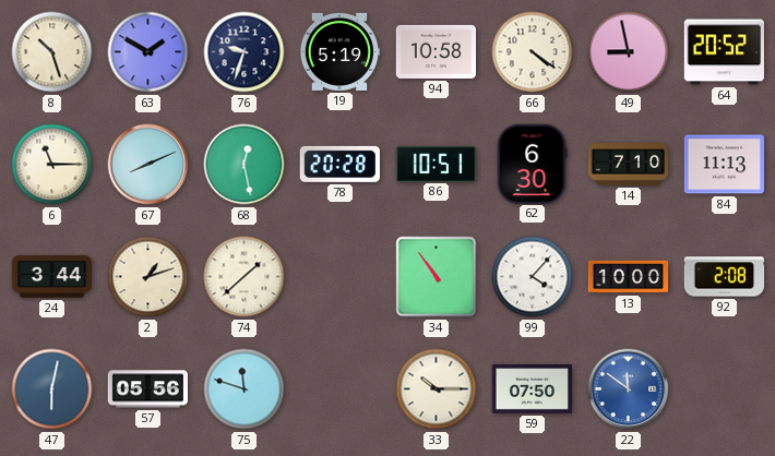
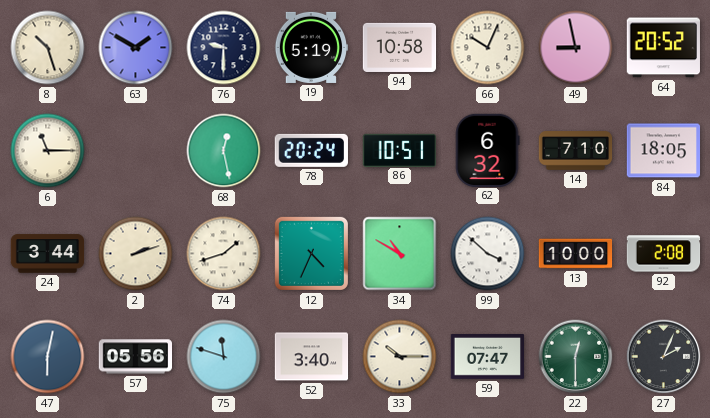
76: 9:33 -> 9:30 (224, 48)
66: 4:21 -> 10:04 (488, 48)
67: 8:11 -> none (148, 165)
78: 20:28 -> 20:24 (311, 150)
62: 6:30 -> 6:32 (487, 150)
84: 11:13 -> 18:05 (664, 151)
2: 1:12 -> 2:12 (136, 254)
74: 1:38 -> 1:42 (224, 254)
12: none -> 4:34 (311, 253)
34: 10:54 -> 10:50 (400, 254)
99: 4:07 -> 3:52 (488, 254)
52: none -> 3:40 (312, 357)
59: 07:50 -> 07:47 (488, 357)
22: 11:51 -> 12:30 (576, 357)
22 dial: blue -> green (576, 357)
27: none -> 2:04 (664, 357)
